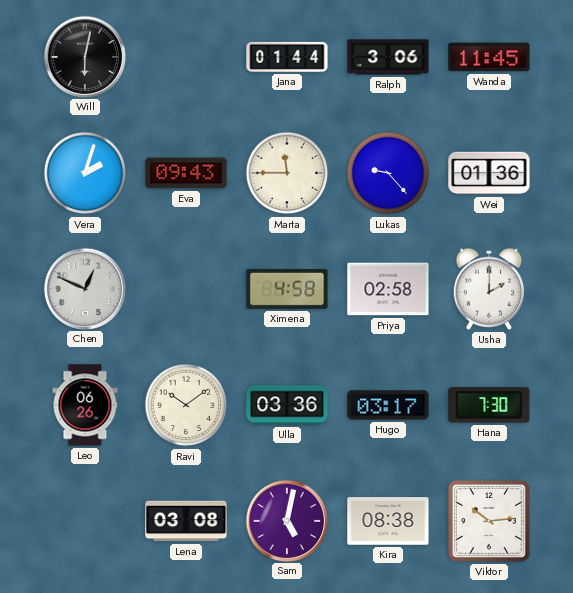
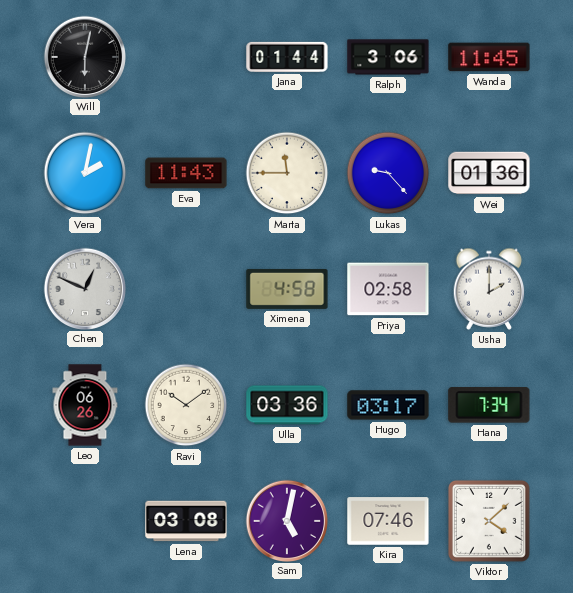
Vera: 2:03 -> 2:02 (85, 173)
Eva: 09:43 -> 11:43 (186, 173)
Hana: 7:30 -> 7:34 (489, 405)
Kira: 08:38 -> 07:46 (388, 521)
Viktor: 10:14 -> 4:08 (489, 521)
